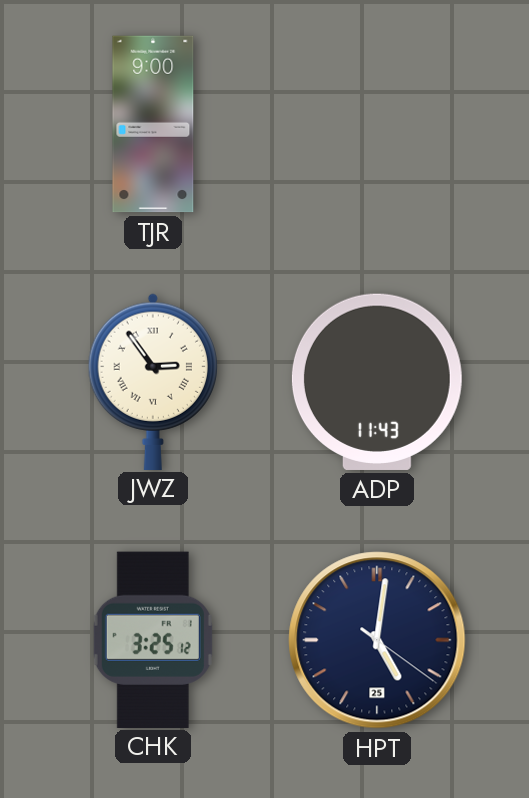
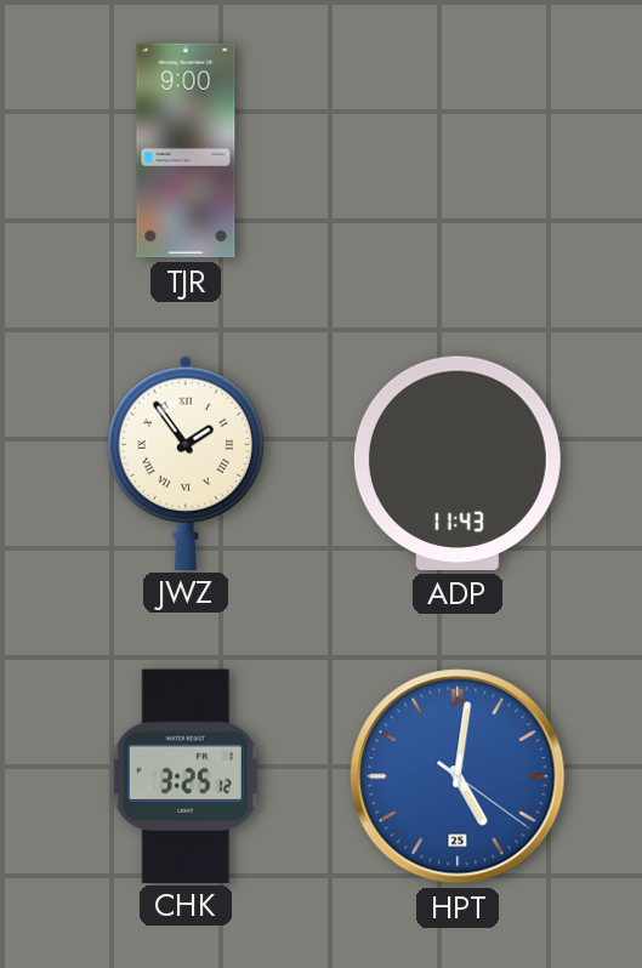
JWZ: 2:54 -> 1:54 (184, 462)
HPT dial: navy -> blue (458, 776)
